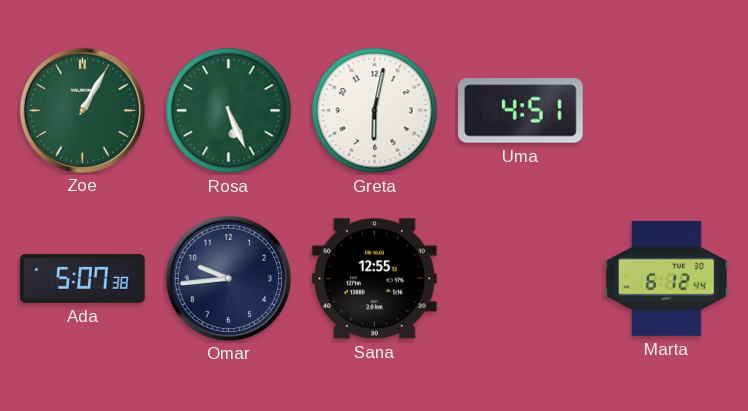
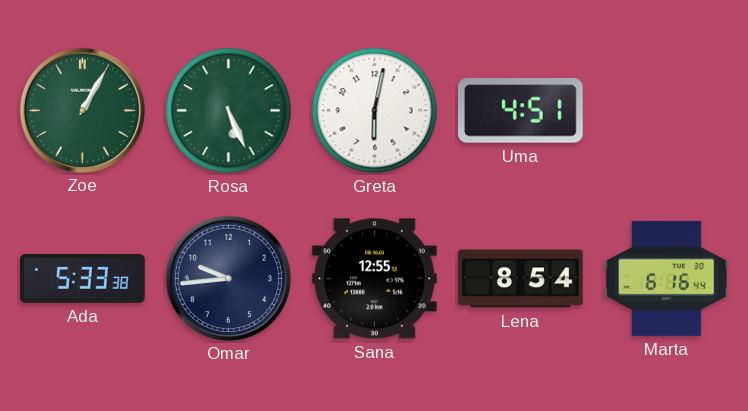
Ada: 5:07 -> 5:33 (83, 279)
Lena: none -> 8:54 (521, 279)
Marta: 6:12 -> 6:16 (667, 278)
